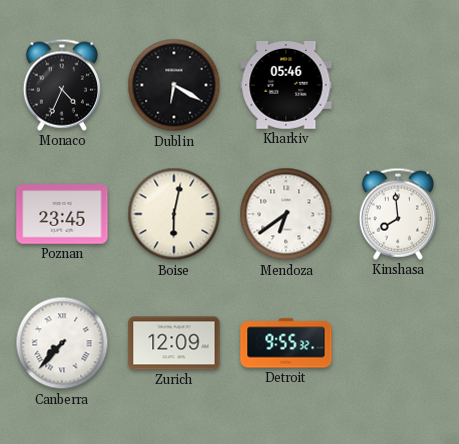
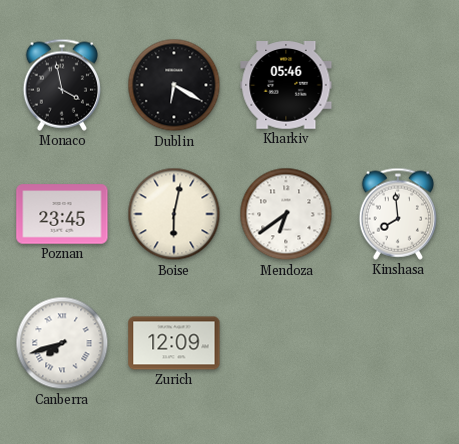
Monaco: 4:34 -> 3:58 (61, 85)
Canberra: 7:37 -> 7:42 (62, 343)
Detroit: 9:55 -> none (286, 343)
